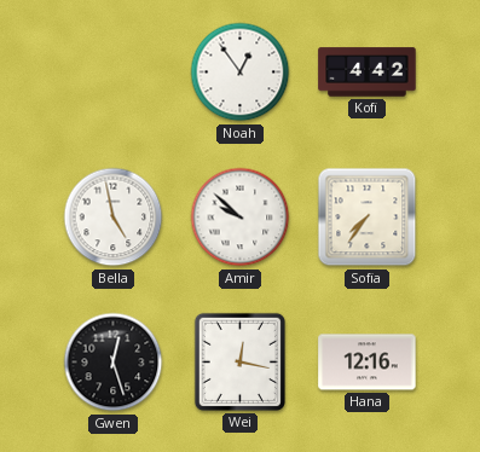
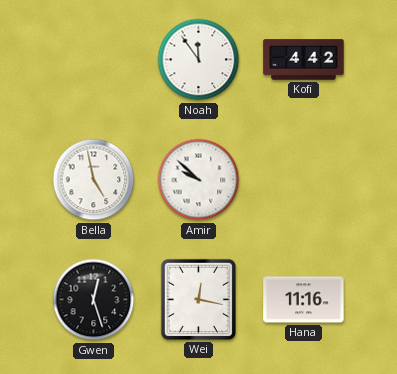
Noah: 12:54 -> 11:54 (199, 60)
Sofia: 7:36 -> none (368, 218)
Hana: 12:16 -> 11:16 (304, 300)
